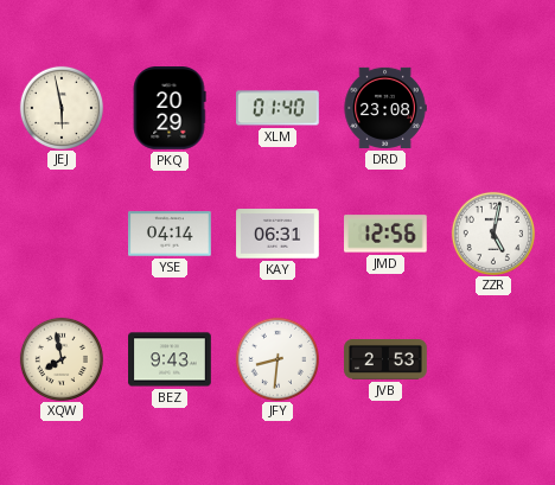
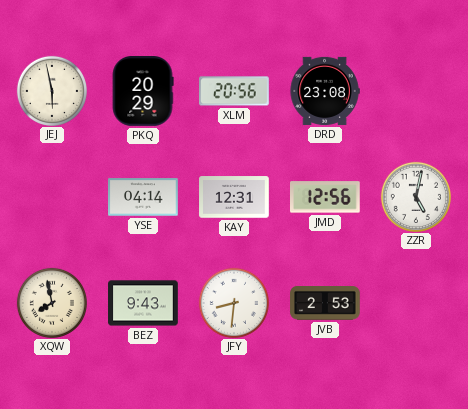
XLM: 01:40 -> 20:56 (235, 91)
KAY: 06:31 -> 12:31 (234, 197)
